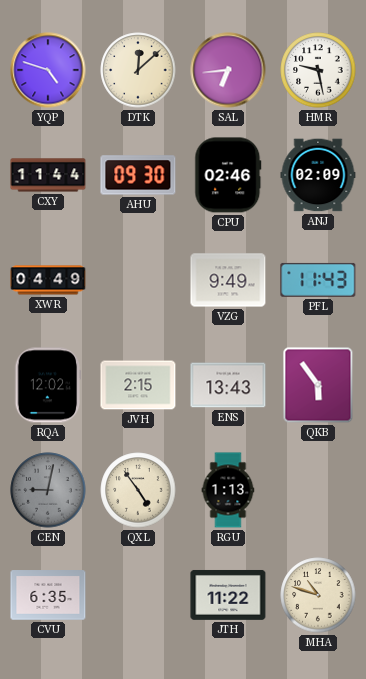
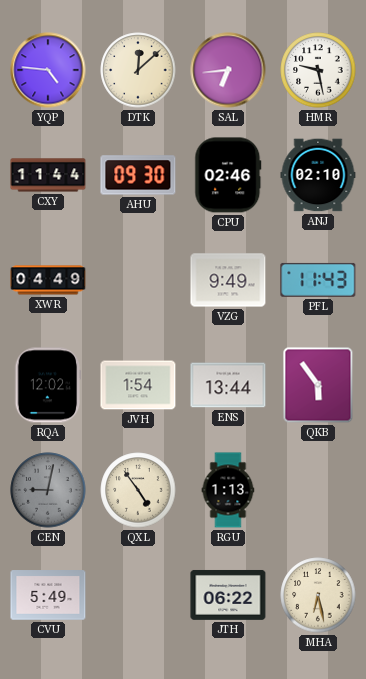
YQP: 4:48 -> 4:46 (48, 70)
ANJ: 02:09 -> 02:10 (318, 175)
JVH: 2:15 -> 1:54 (138, 385)
ENS: 13:43 -> 13:44 (228, 385)
CVU: 6:35 -> 5:49 (48, 595)
JTH: 11:22 -> 06:22 (228, 595)
MHA: 10:48 -> 6:28 (318, 595)
